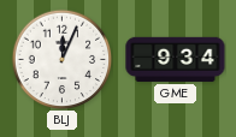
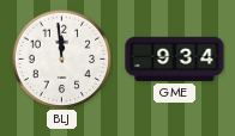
BLJ: 12:04 -> 11:59 (61, 58)
